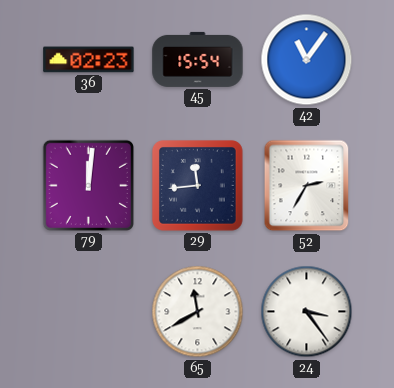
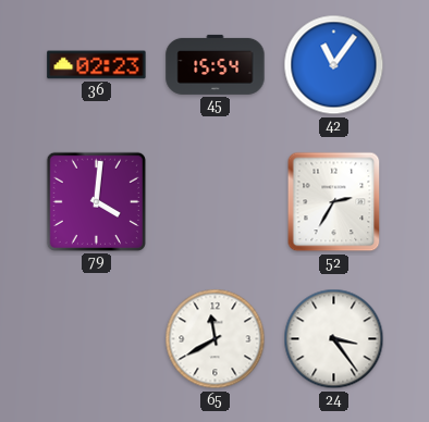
79: 12:01 -> 4:01 (96, 201)
29: 11:44 -> none (197, 185)
